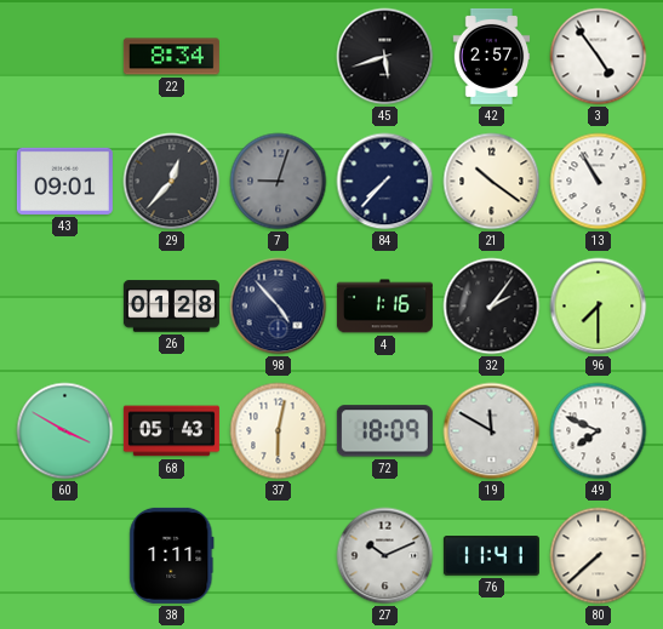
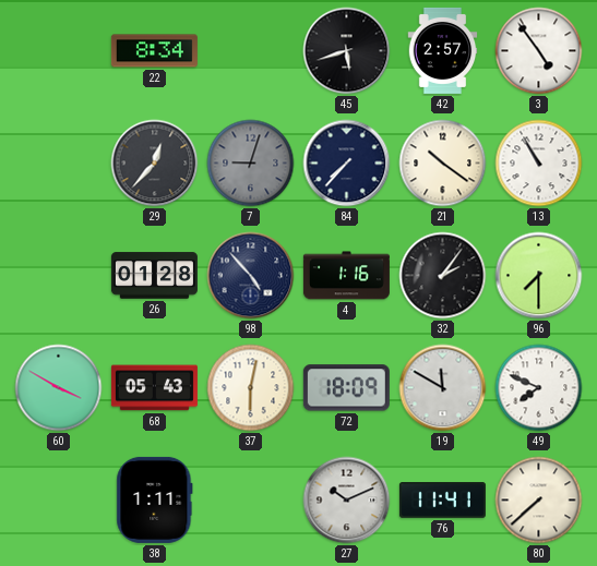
43: 09:01 -> none (64, 181)
